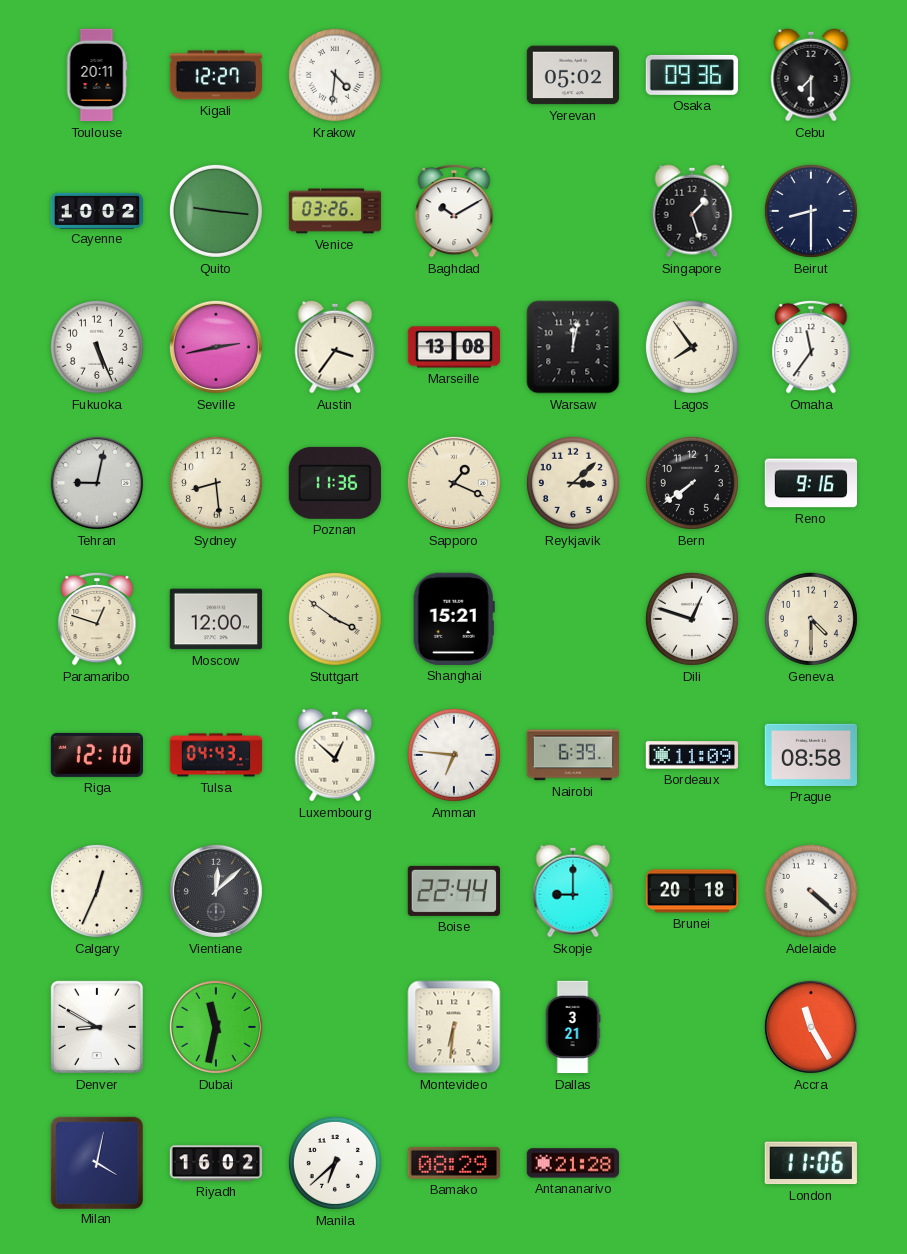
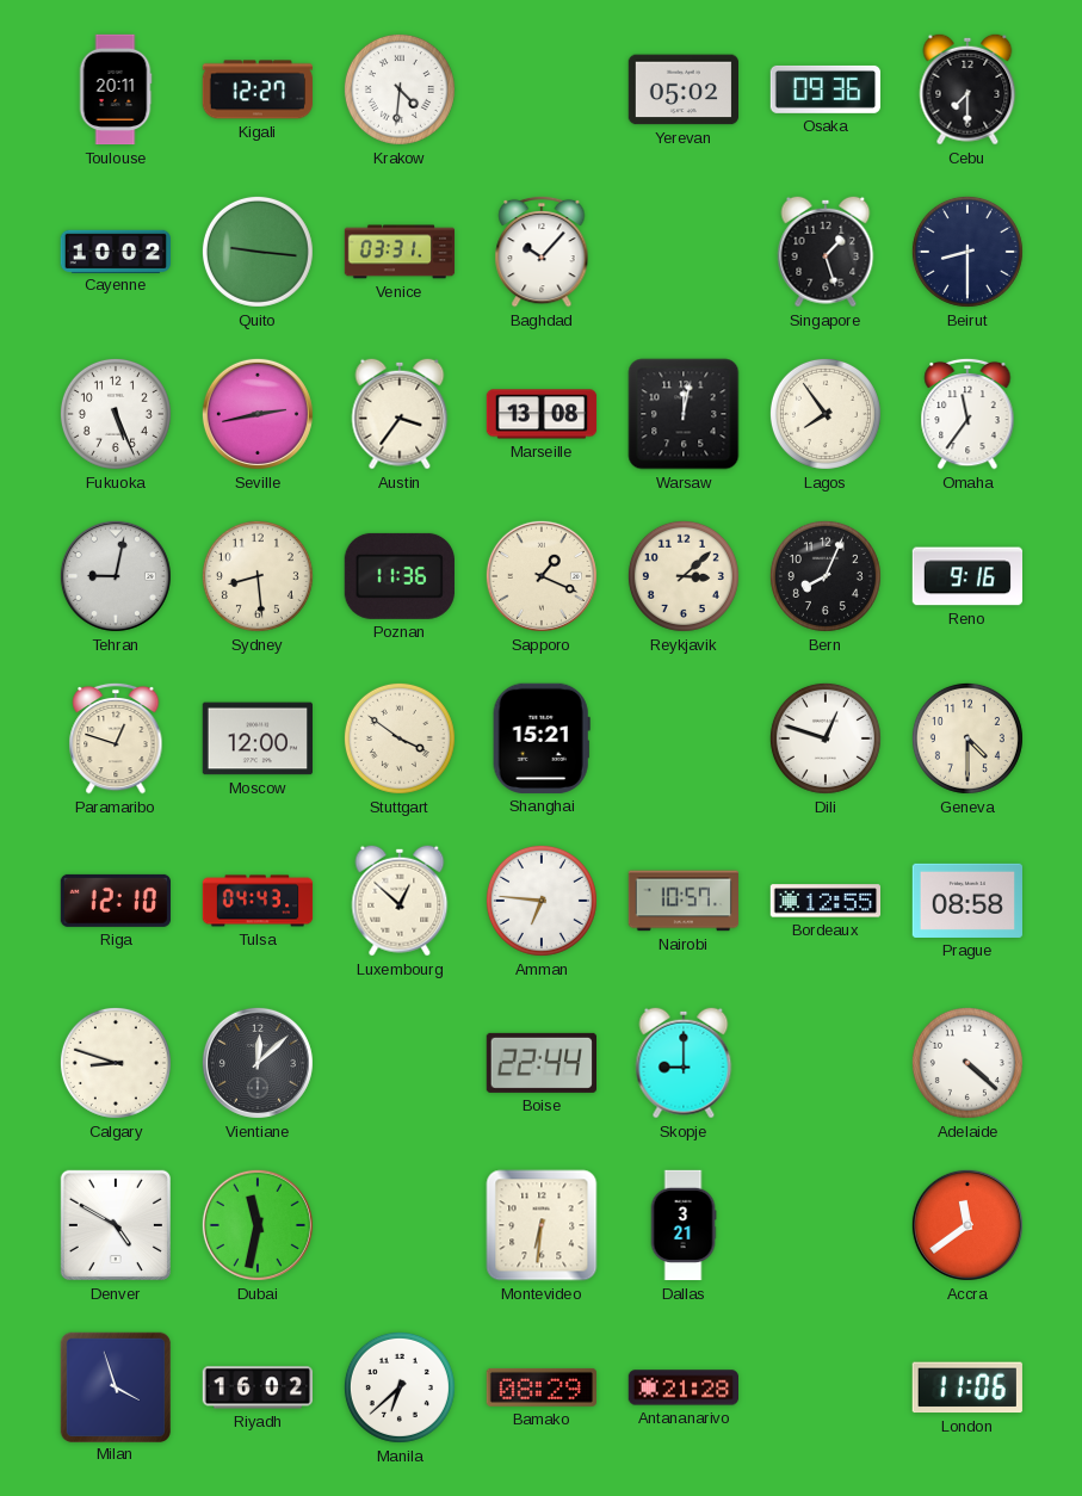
Venice: 03:26 -> 03:31 (400, 252)
Baghdad: 10:10 -> 10:07 (542, 252)
Bern: 7:39 -> 8:04 (826, 576)
Nairobi: 6:39 -> 10:57 (682, 901)
Bordeaux: 11:09 -> 12:55 (824, 901)
Calgary: 12:34 -> 8:48 (116, 1063)
Brunei: 20:18 -> none (692, 891)
Denver: 8:50 -> 4:50 (116, 1225)
Accra: 11:25 -> 11:39 (967, 1225)
Milan: 4:02 -> 3:57 (115, 1386)
